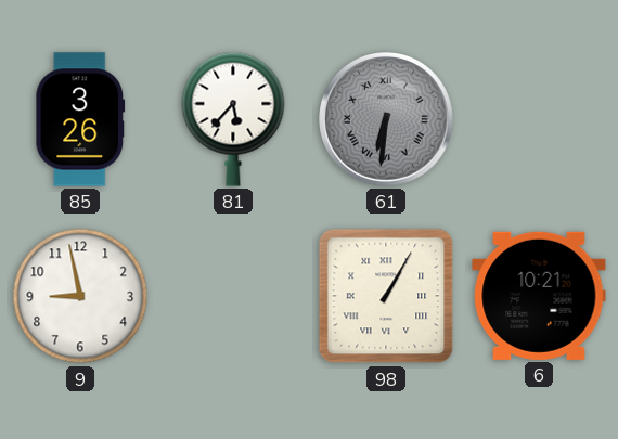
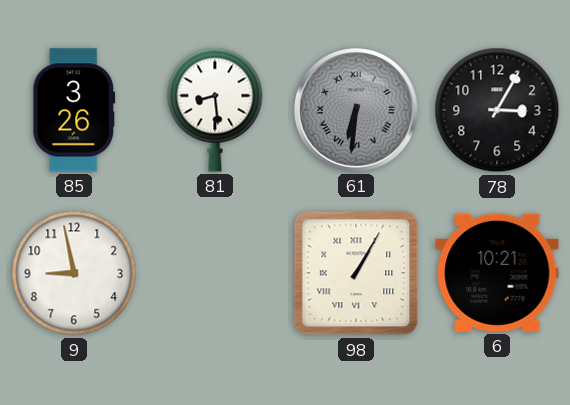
81: 5:37 -> 8:29 (215, 110)
78: none -> 3:05 (497, 110)
